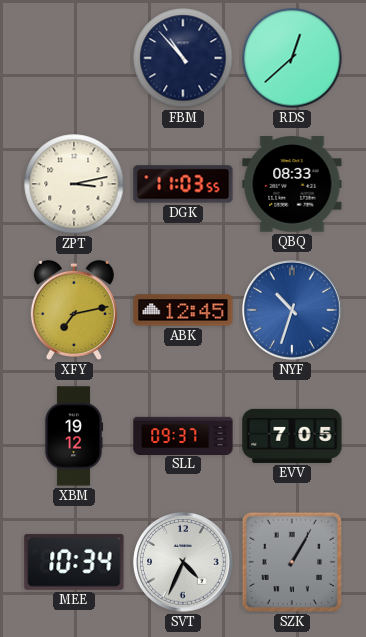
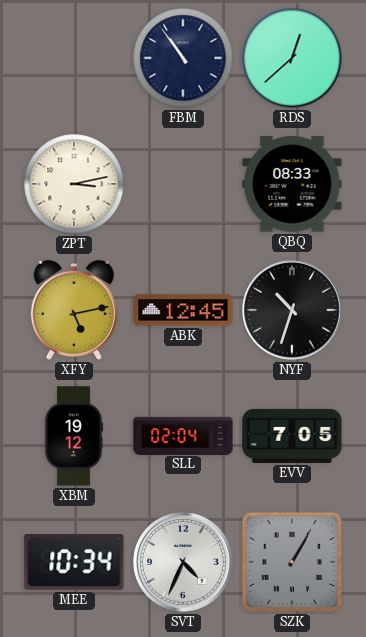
FBM: 10:53 -> 10:54 (183, 58)
DGK: 11:03 -> none (183, 184)
XFY: 7:13 -> 5:13 (74, 310)
NYF dial: blue -> black (292, 310)
SLL: 09:37 -> 02:04 (183, 435)
